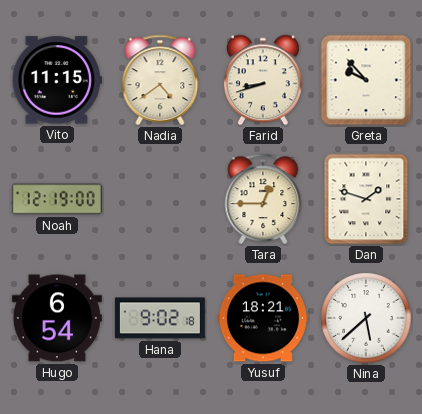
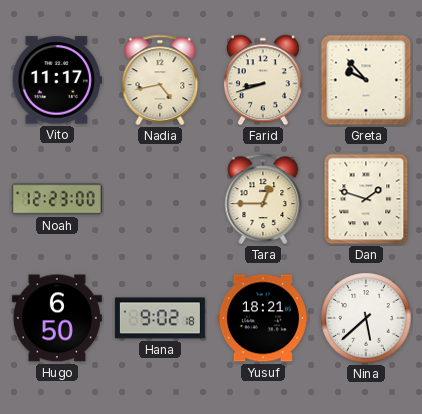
Vito: 11:15 -> 11:17 (57, 80)
Nadia: 4:39 -> 4:43 (160, 80)
Noah: 12:19 -> 12:23 (57, 199)
Hugo: 6:54 -> 6:50 (57, 318)
